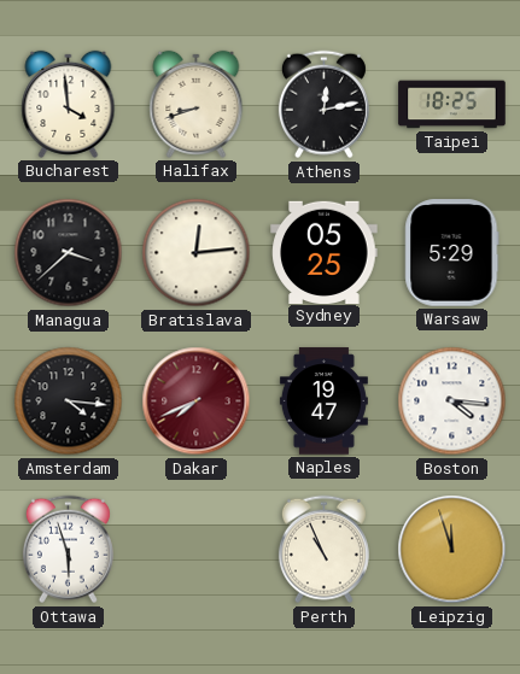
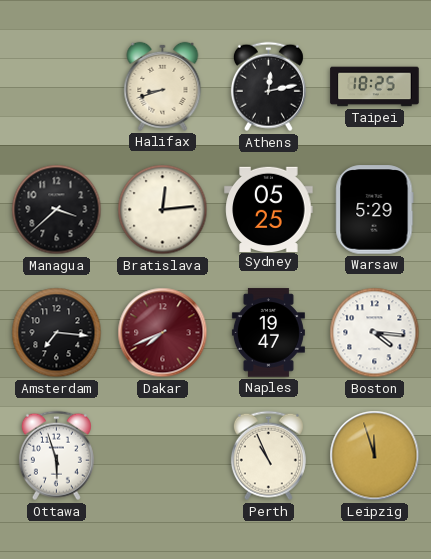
Bucharest: 3:59 -> none (69, 104)
Amsterdam: 4:16 -> 7:16 (57, 333)
